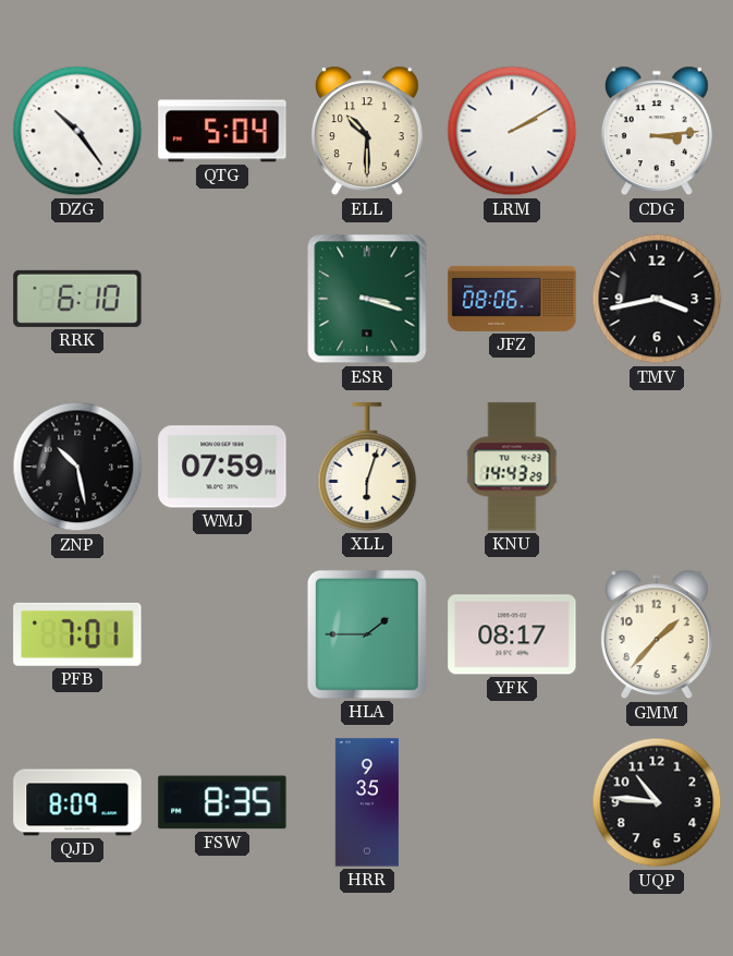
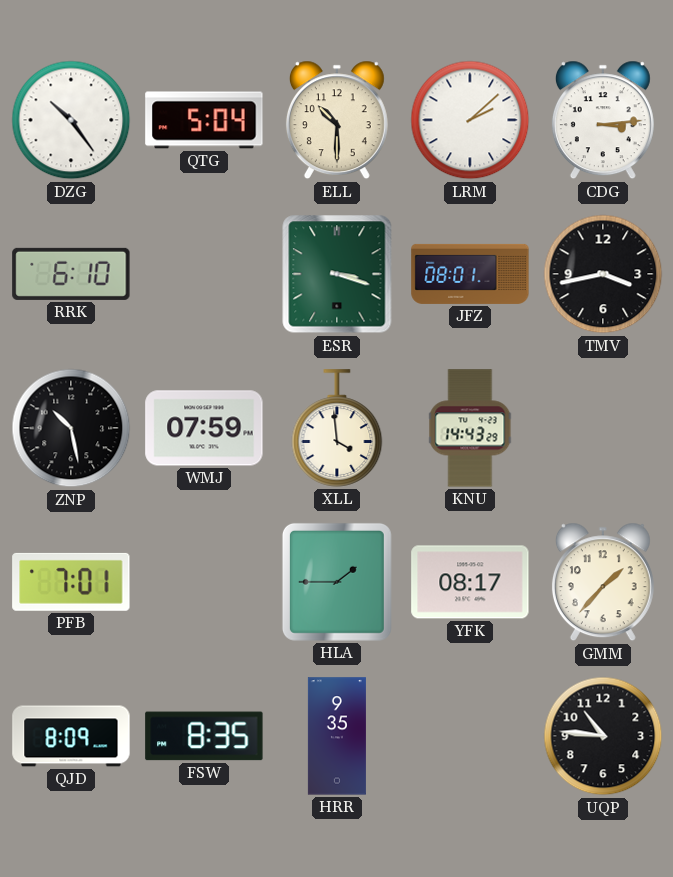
LRM: 2:10 -> 2:08 (470, 120)
JFZ: 08:06 -> 08:01 (470, 274)
XLL: 6:03 -> 3:59 (337, 428)
